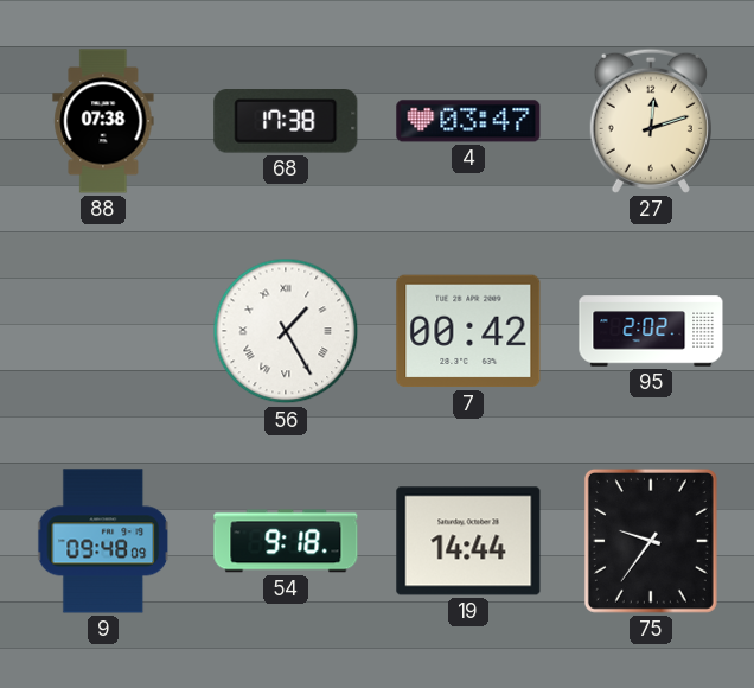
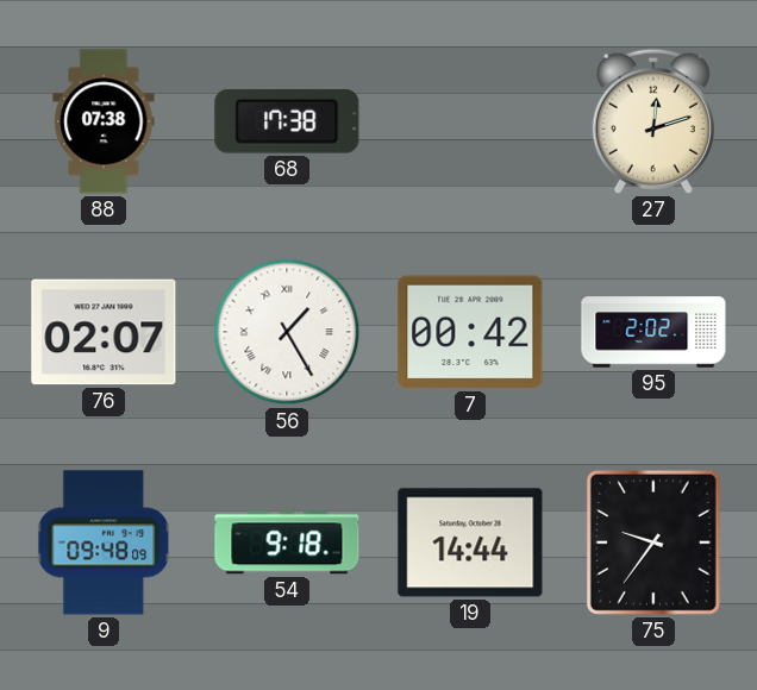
4: 03:47 -> none (468, 121)
76: none -> 02:07 (104, 332)
